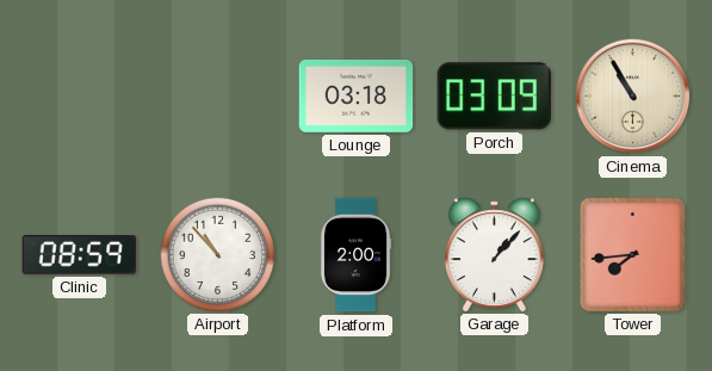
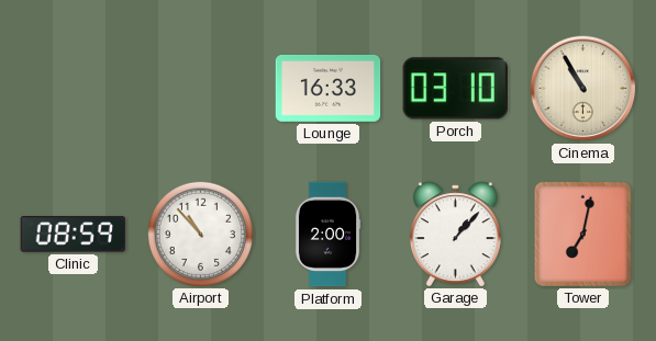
Lounge: 03:18 -> 16:33 (329, 88)
Porch: 03:09 -> 03:10 (455, 89)
Tower: 7:44 -> 7:02 (582, 234)
